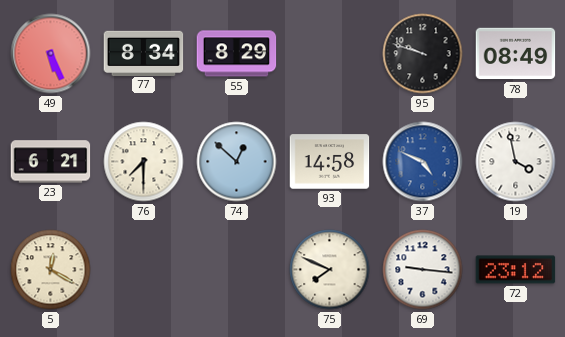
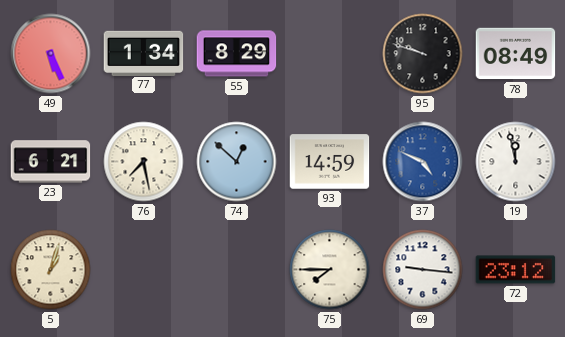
77: 8:34 -> 1:34 (144, 53)
76: 7:30 -> 7:28 (144, 162)
93: 14:58 -> 14:59 (330, 162)
19: 3:58 -> 11:58 (516, 162)
5: 12:20 -> 1:03 (51, 270)
75: 7:49 -> 7:45 (330, 270)
